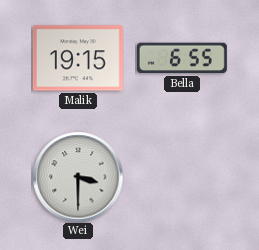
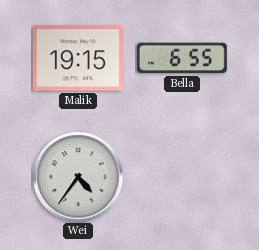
Wei: 3:30 -> 4:36 (78, 177)
